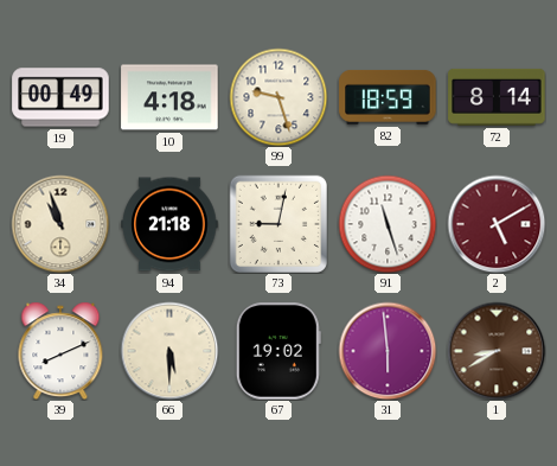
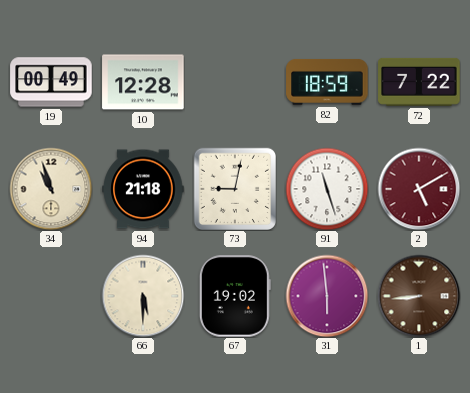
10: 4:18 -> 12:28 (143, 82)
99: 9:27 -> none (278, 97)
72: 8:14 -> 7:22 (419, 82)
39: 8:11 -> none (60, 351)
1: 8:40 -> 8:44 (419, 296)
